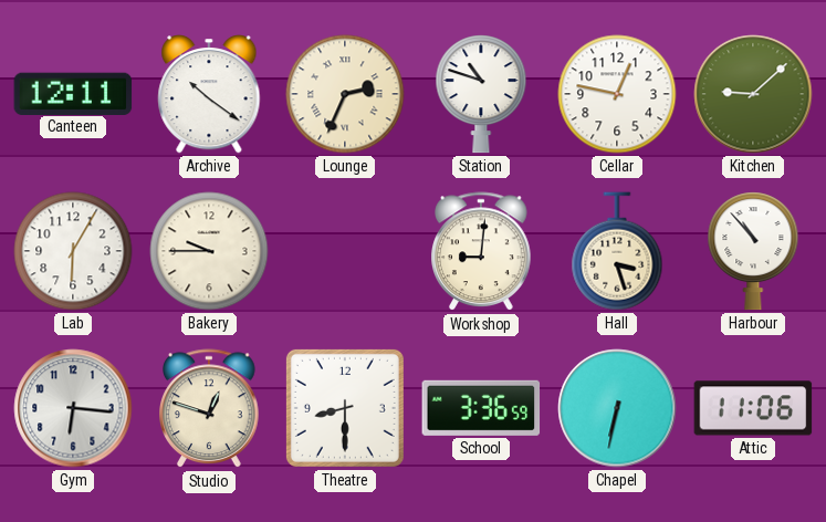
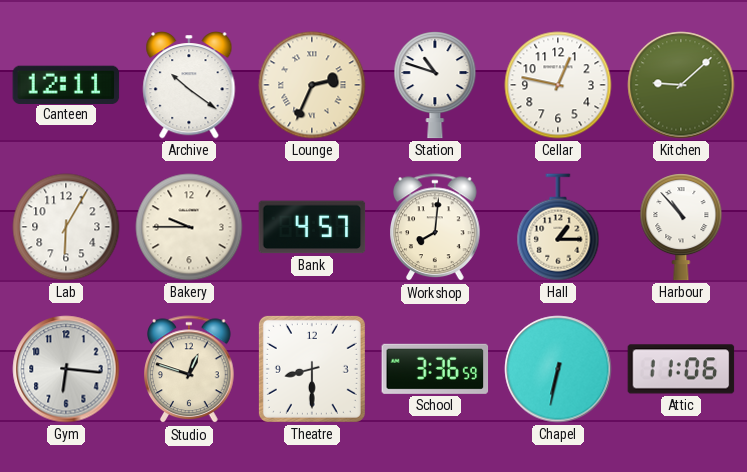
Bank: none -> 4:57 (312, 227)
Workshop: 9:01 -> 8:01 (436, 228)
Hall: 3:27 -> 1:15 (558, 227)
